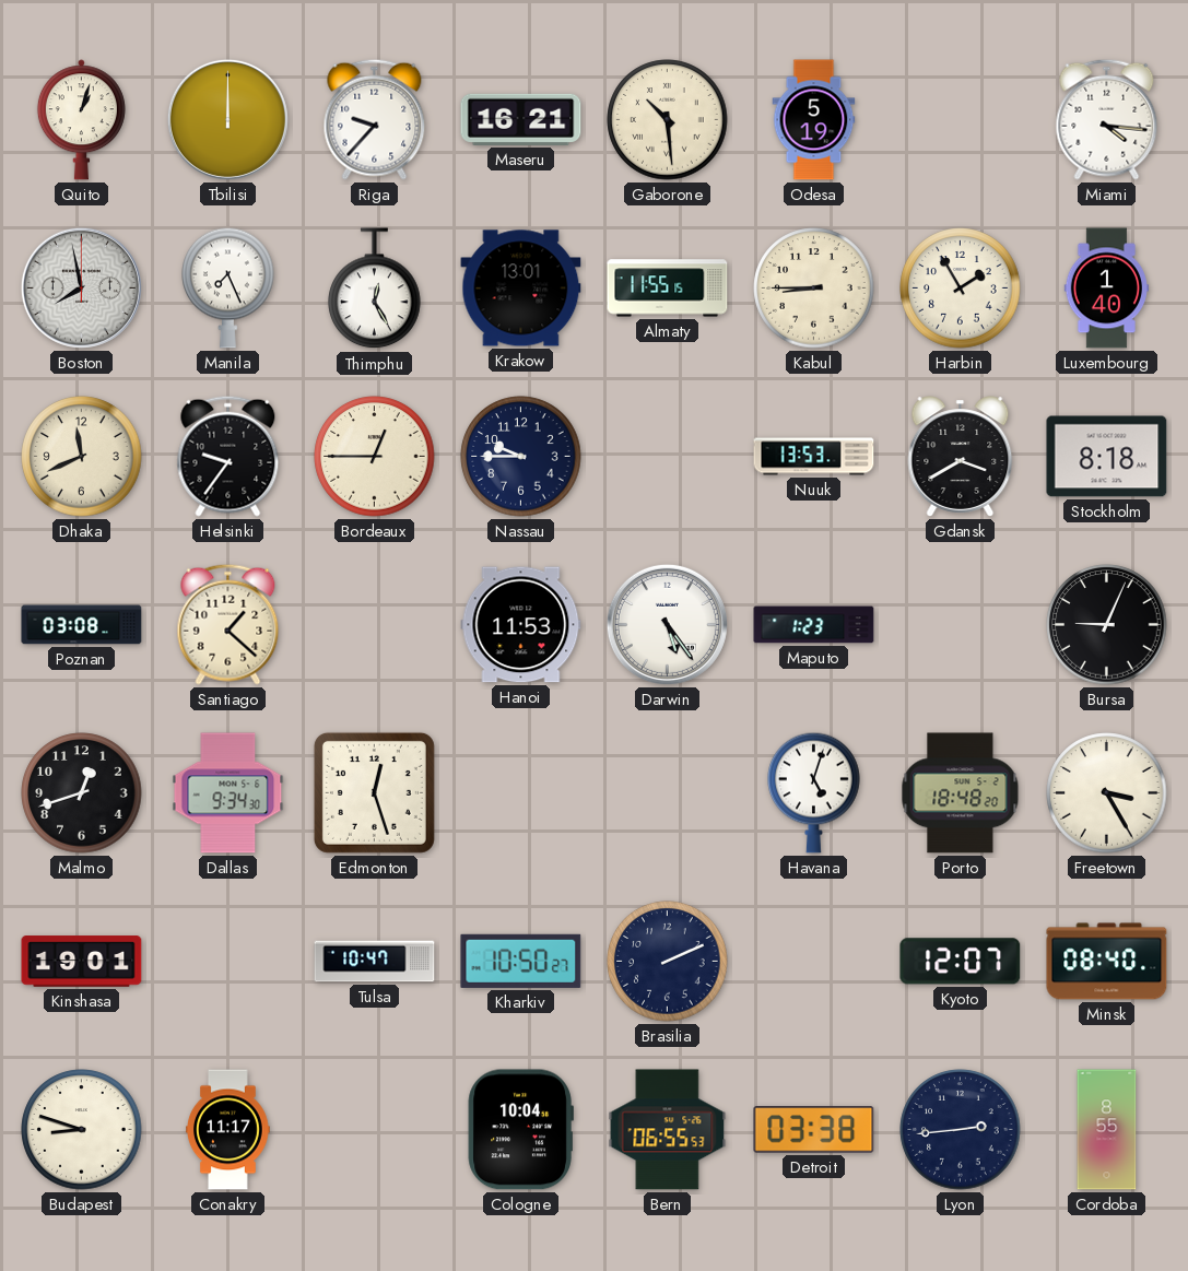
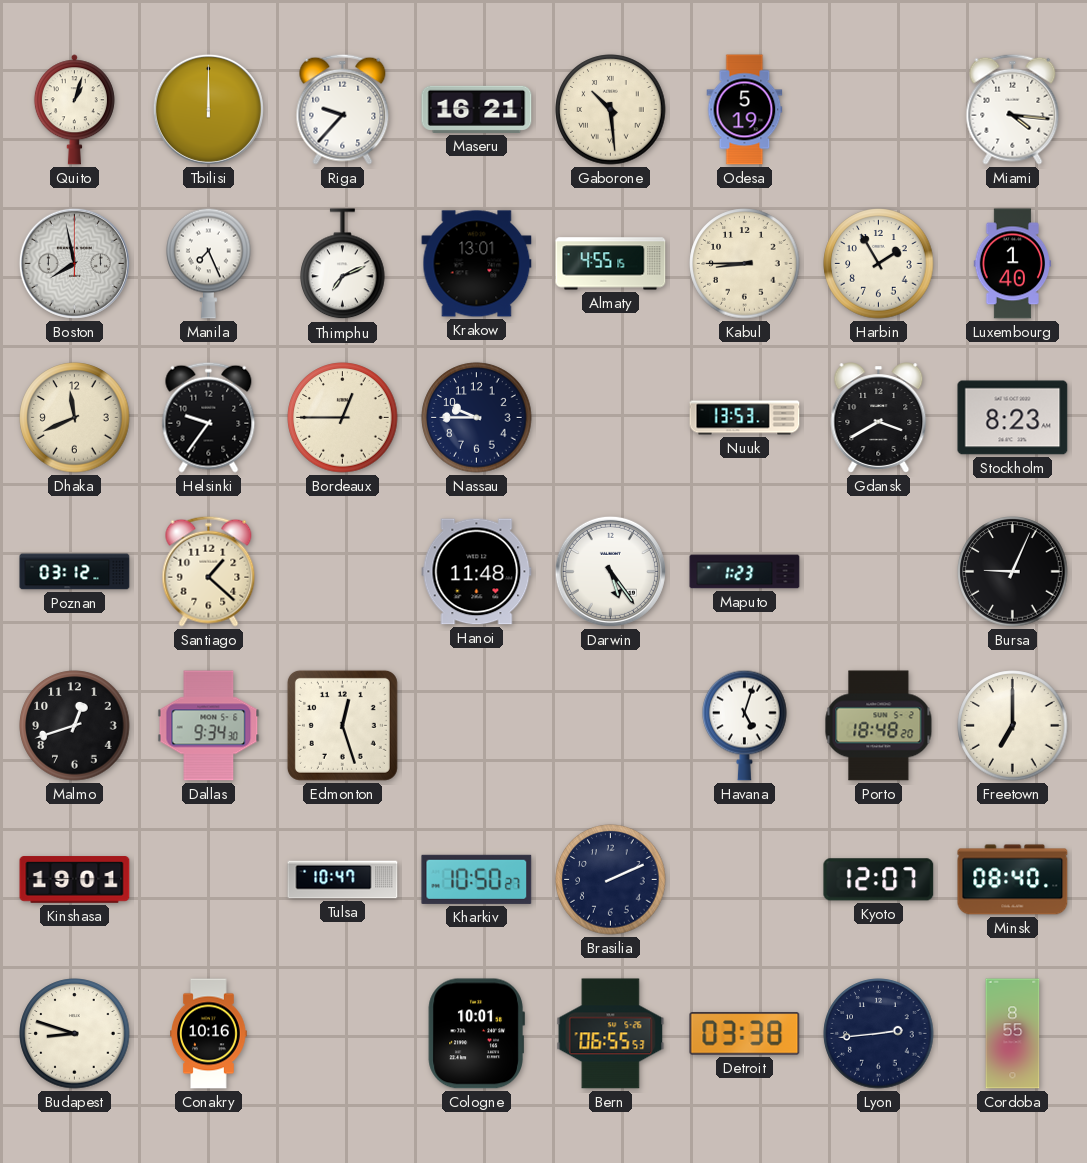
Thimphu: 12:25 -> 7:11 (343, 264)
Almaty: 11:55 -> 4:55 (611, 264)
Stockholm: 8:18 -> 8:23 (1013, 418)
Poznan: 03:08 -> 03:12 (75, 572)
Hanoi: 11:53 -> 11:48 (477, 572)
Freetown: 3:25 -> 7:00 (1013, 726)
Conakry: 11:17 -> 10:16 (209, 1034)
Cologne: 10:04 -> 10:01 (476, 1034)
